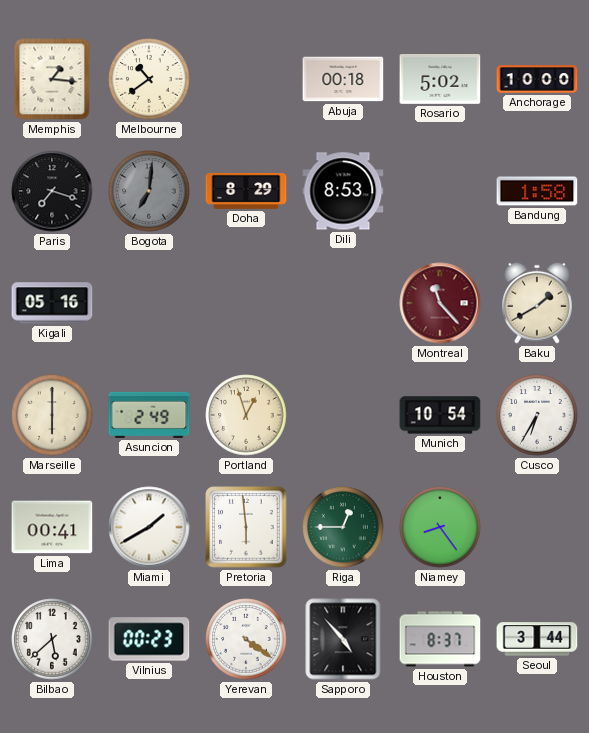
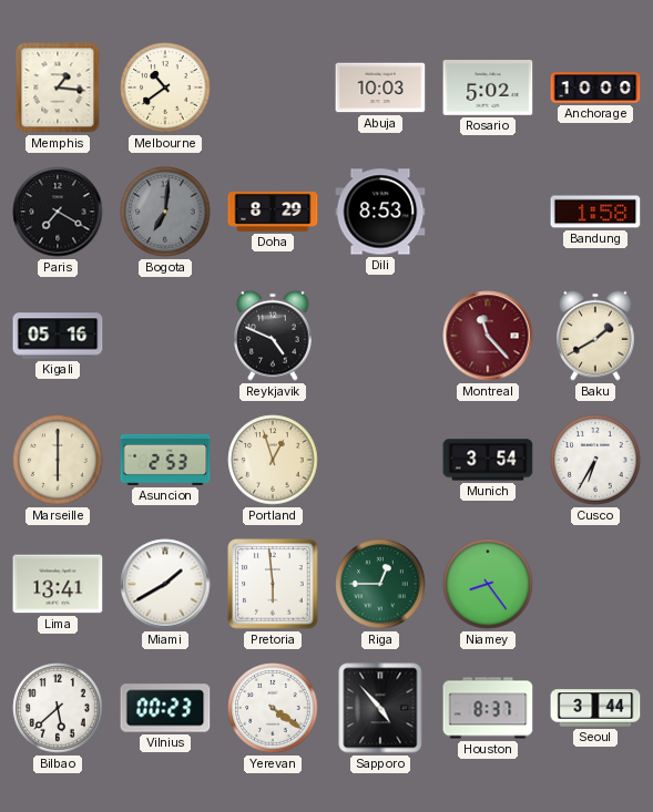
Abuja: 00:18 -> 10:03 (380, 88)
Paris: 7:18 -> 7:20 (58, 212)
Reykjavik: none -> 4:49 (273, 336)
Asuncion: 2:49 -> 2:53 (165, 460)
Munich: 10:54 -> 3:54 (488, 460)
Lima: 00:41 -> 13:41 (58, 584)
